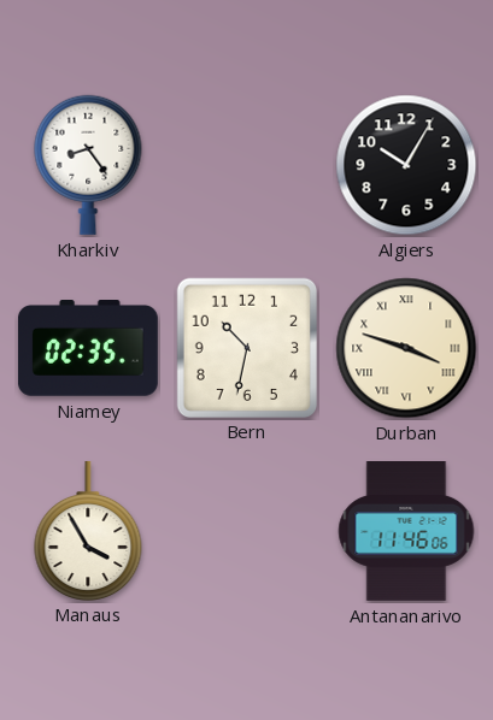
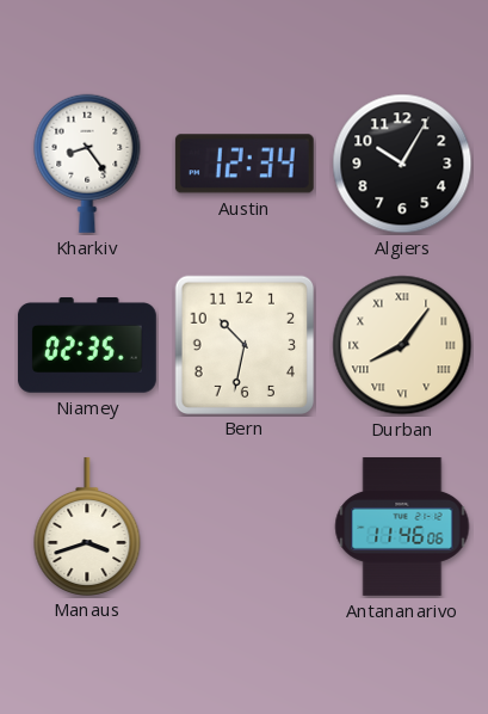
Austin: none -> 12:34 (245, 164)
Durban: 3:48 -> 8:06 (402, 345)
Manaus: 3:55 -> 3:42 (87, 525)
